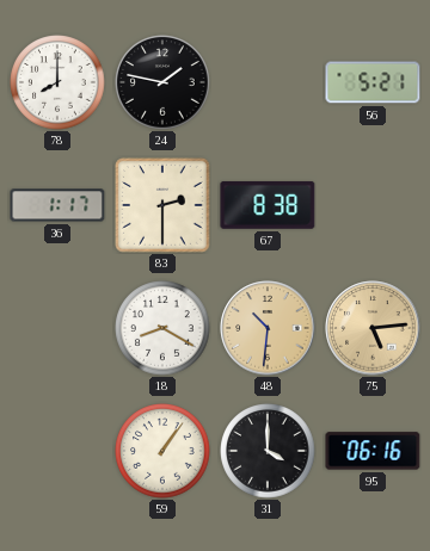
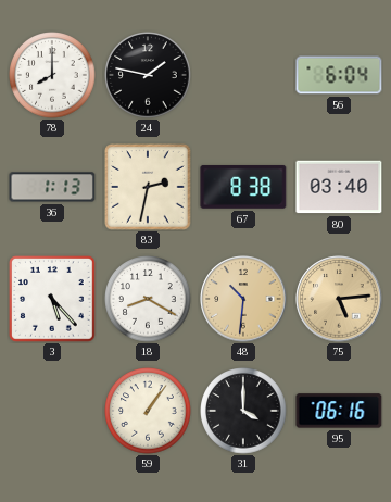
56: 5:21 -> 6:04 (339, 75)
36: 1:17 -> 1:13 (52, 187)
83: 2:30 -> 2:32 (149, 188)
80: none -> 03:40 (339, 187)
3: none -> 5:23 (53, 300)
